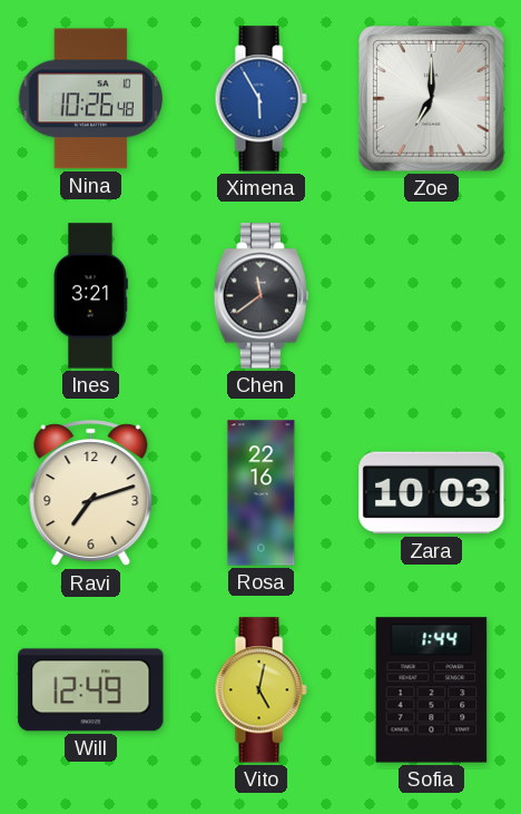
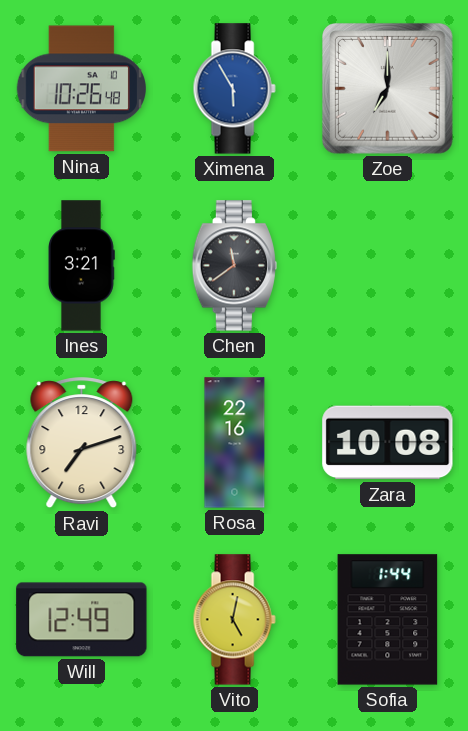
Zara: 10:03 -> 10:08 (388, 443)
